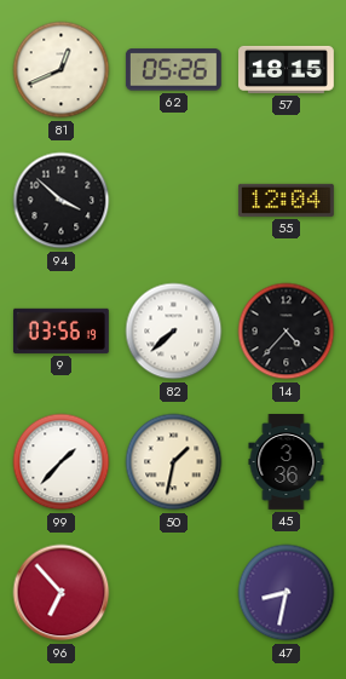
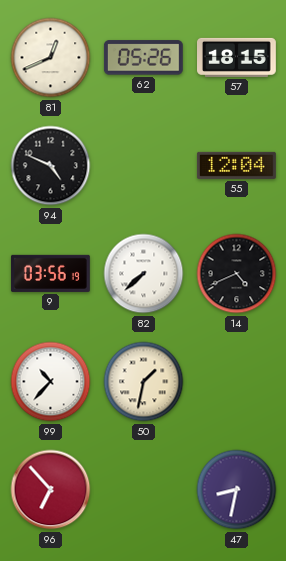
94: 3:52 -> 4:49 (51, 166)
14: 4:37 -> 4:41 (237, 274)
99: 1:37 -> 10:37 (51, 382)
45: 3:36 -> none (287, 462)
